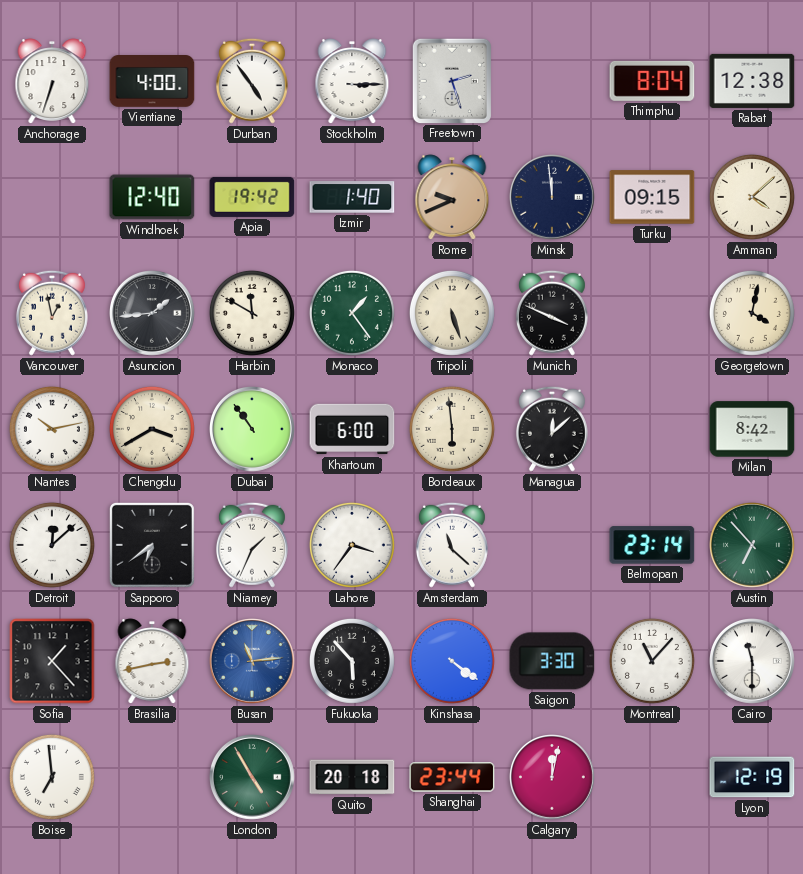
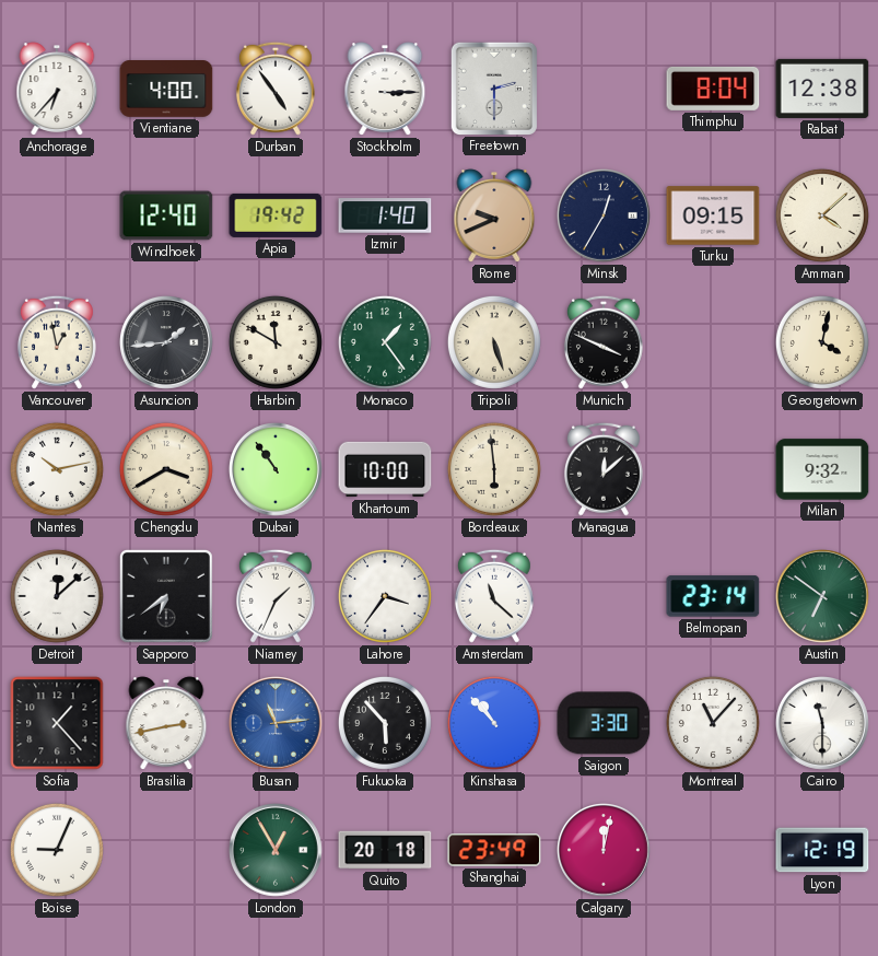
Anchorage: 6:33 -> 6:37 (57, 89)
Freetown: 2:27 -> 2:30 (493, 88)
Minsk: 11:59 -> 12:35 (605, 217)
Khartoum: 6:00 -> 10:00 (385, 469)
Milan: 8:42 -> 9:32 (822, 469)
Austin: 6:53 -> 6:51 (823, 597)
Kinshasa: 4:21 -> 10:53 (494, 723)
Boise: 6:59 -> 9:04 (57, 850)
London: 4:55 -> 12:55 (277, 851)
Shanghai: 23:44 -> 23:49 (494, 850)
